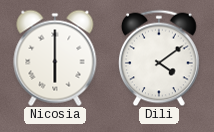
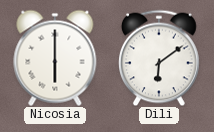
Dili: 4:09 -> 6:09 (160, 58)
